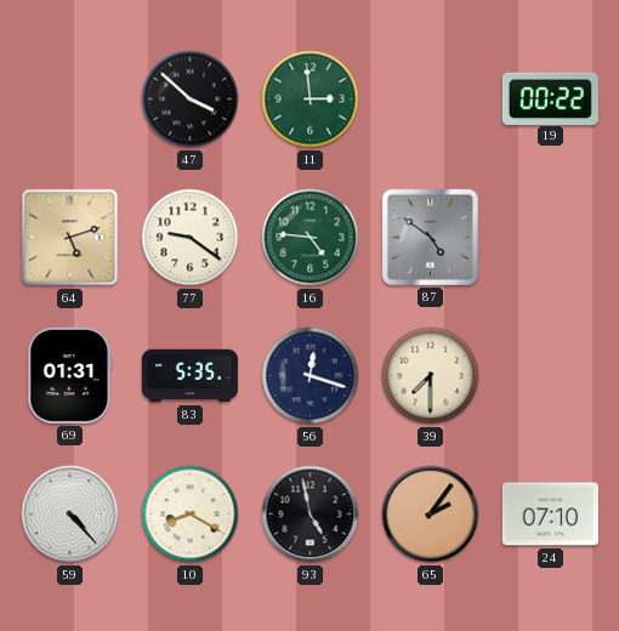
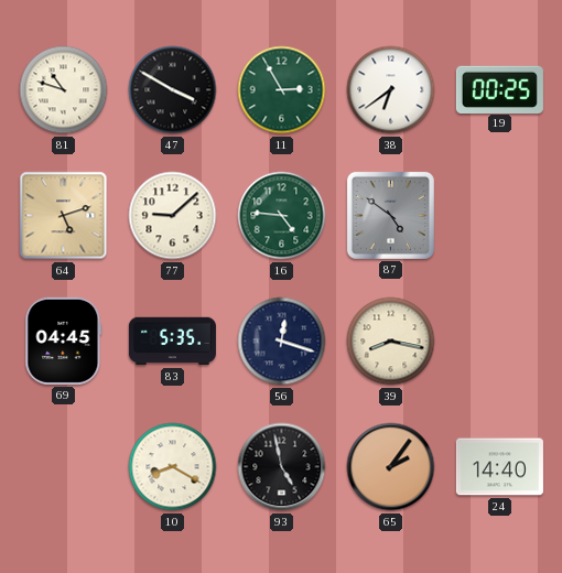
81: none -> 10:48 (64, 90)
47: 3:52 -> 3:50 (173, 90)
11: 2:59 -> 2:55 (282, 90)
38: none -> 6:39 (391, 90)
19: 00:22 -> 00:25 (499, 89)
77: 9:21 -> 9:08 (173, 216)
69: 01:31 -> 04:45 (64, 340)
39: 7:30 -> 8:17 (391, 342)
59: 4:23 -> none (70, 515)
24: 07:10 -> 14:40 (499, 467)
